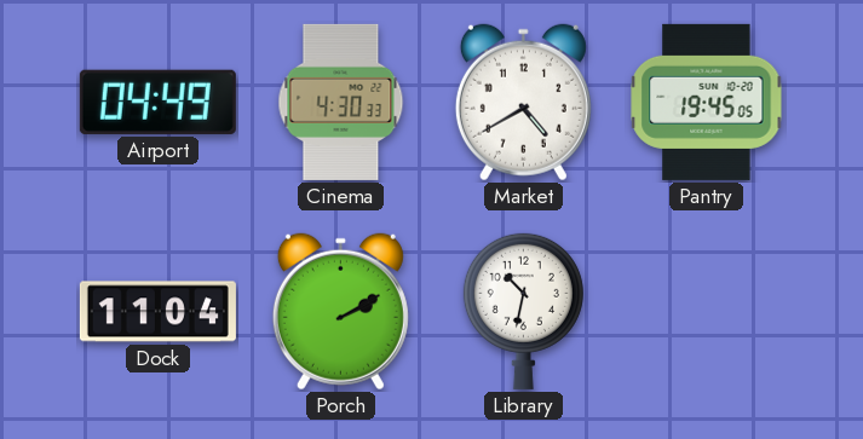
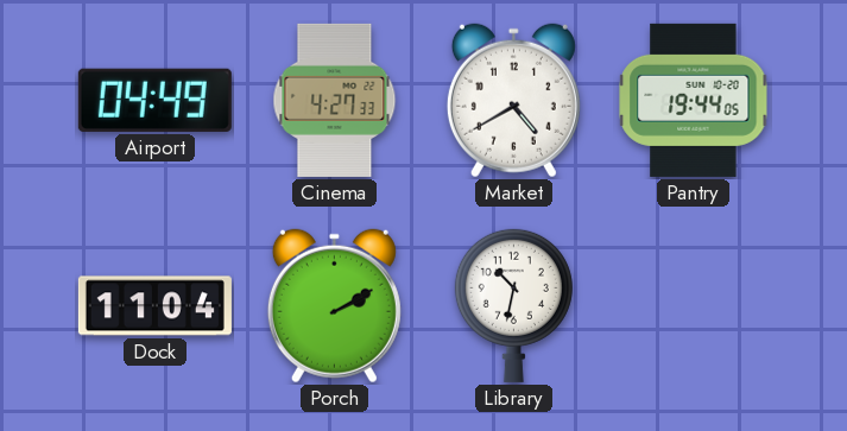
Cinema: 4:30 -> 4:27 (335, 100)
Pantry: 19:45 -> 19:44 (694, 100)
